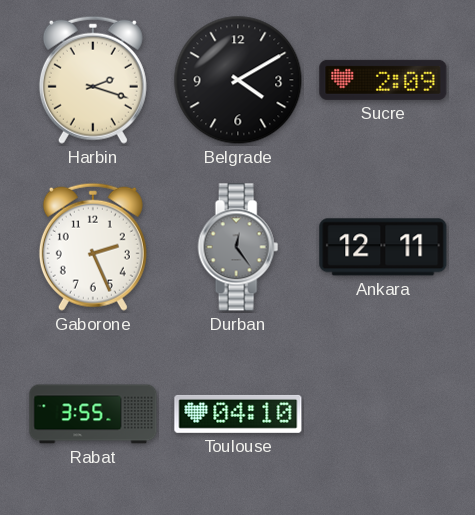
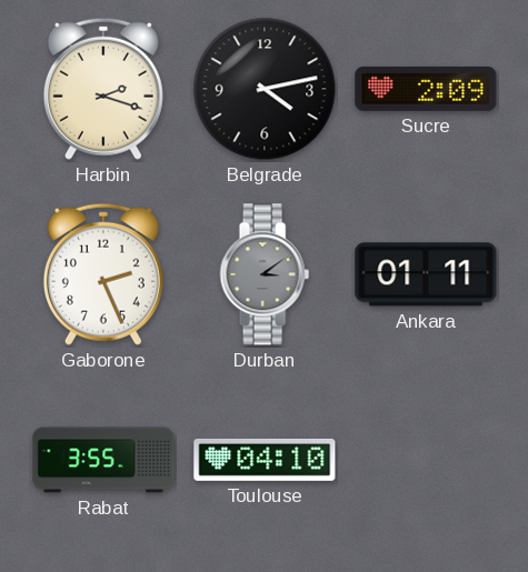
Belgrade: 4:10 -> 4:13 (265, 89)
Durban: 12:24 -> 3:09 (265, 274)
Ankara: 12:11 -> 01:11 (426, 274)
